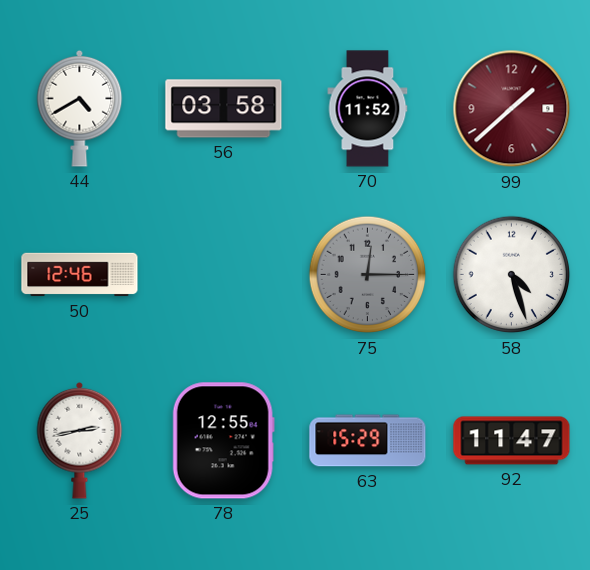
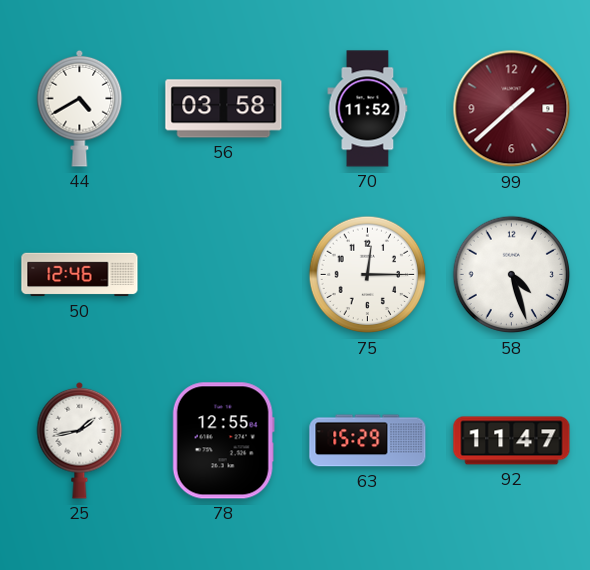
75 dial: grey -> white (368, 275)
25: 2:43 -> 1:43 (80, 440)
